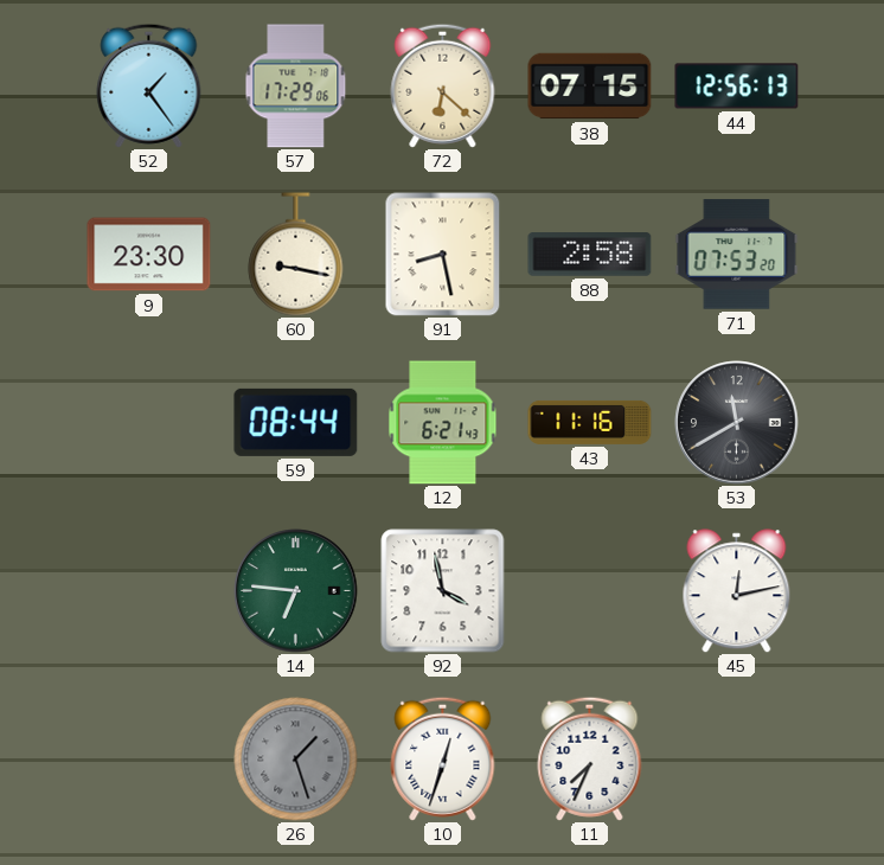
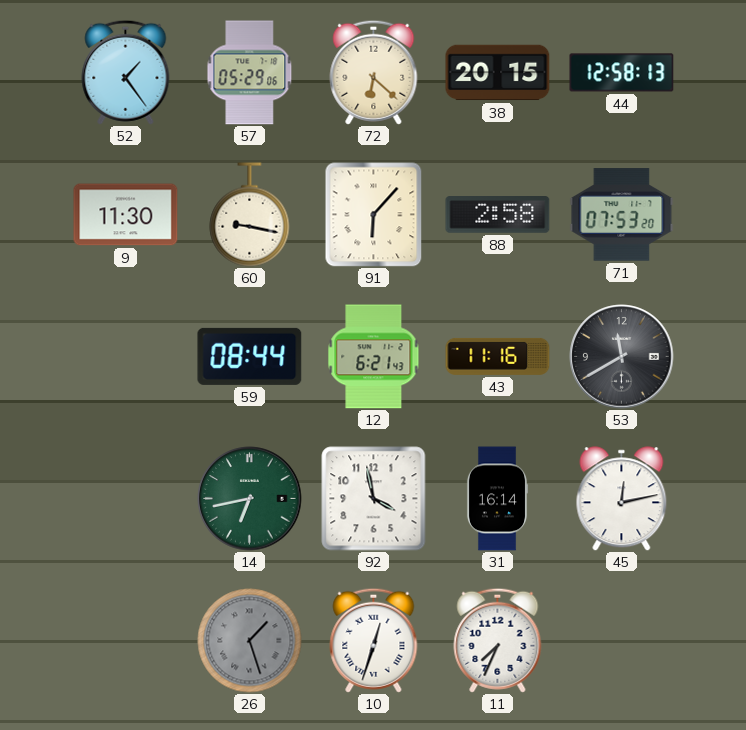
57: 17:29 -> 05:29 (250, 73)
38: 07:15 -> 20:15 (498, 73)
44: 12:56 -> 12:58 (622, 73)
9: 23:30 -> 11:30 (126, 215)
91: 8:28 -> 6:07 (374, 215)
14: 6:46 -> 6:43 (250, 499)
31: none -> 16:14 (497, 499)
